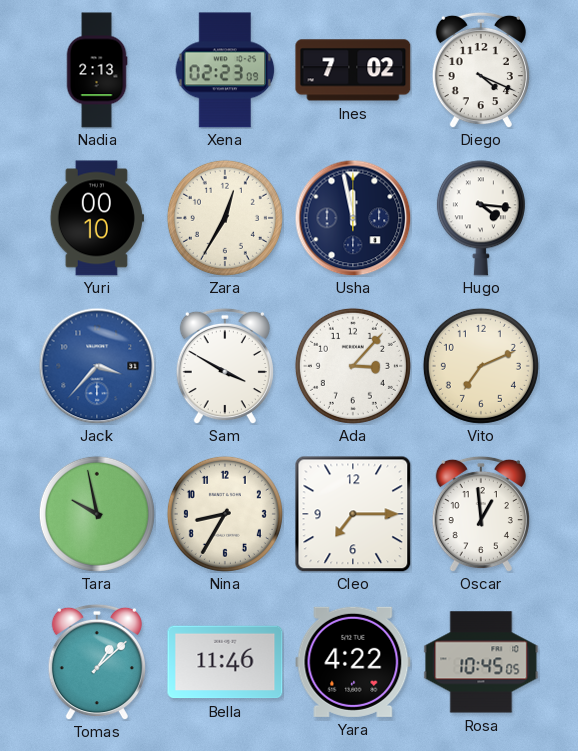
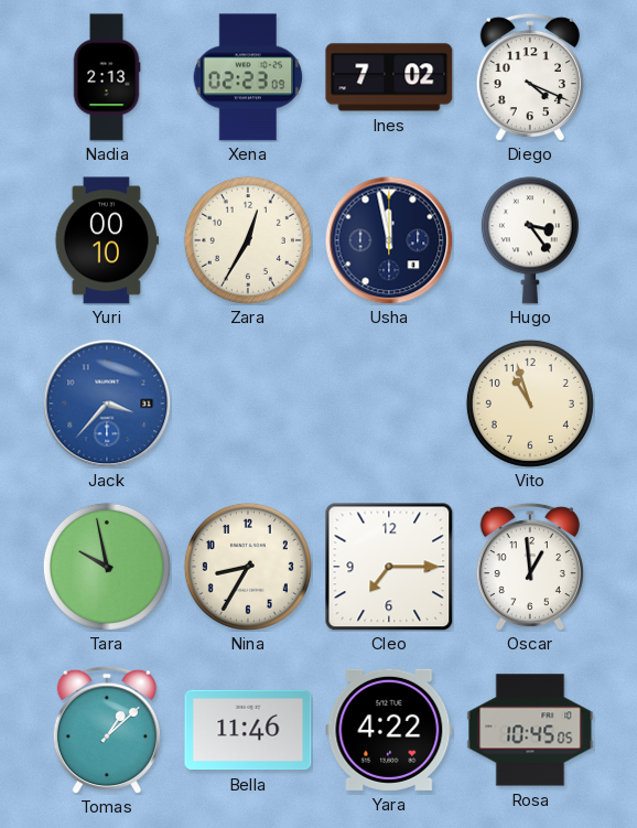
Hugo: 4:16 -> 3:24 (530, 240)
Sam: 3:50 -> none (225, 366)
Ada: 3:07 -> none (353, 366)
Vito: 7:11 -> 10:57 (530, 404)
